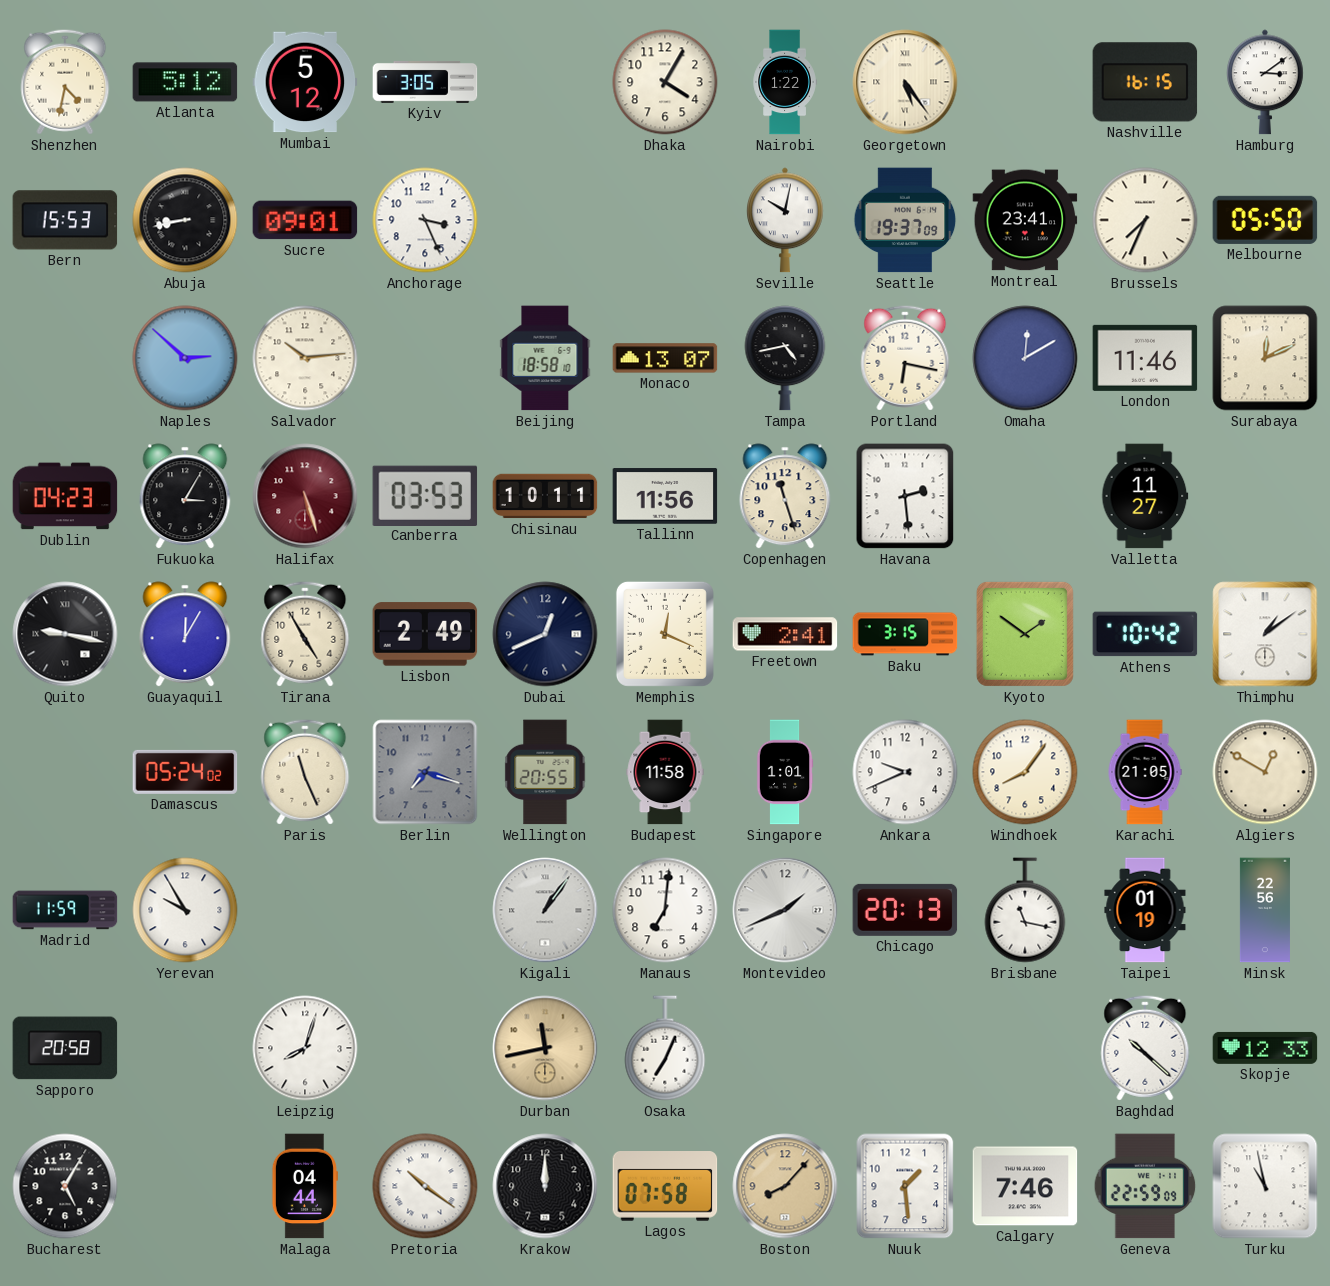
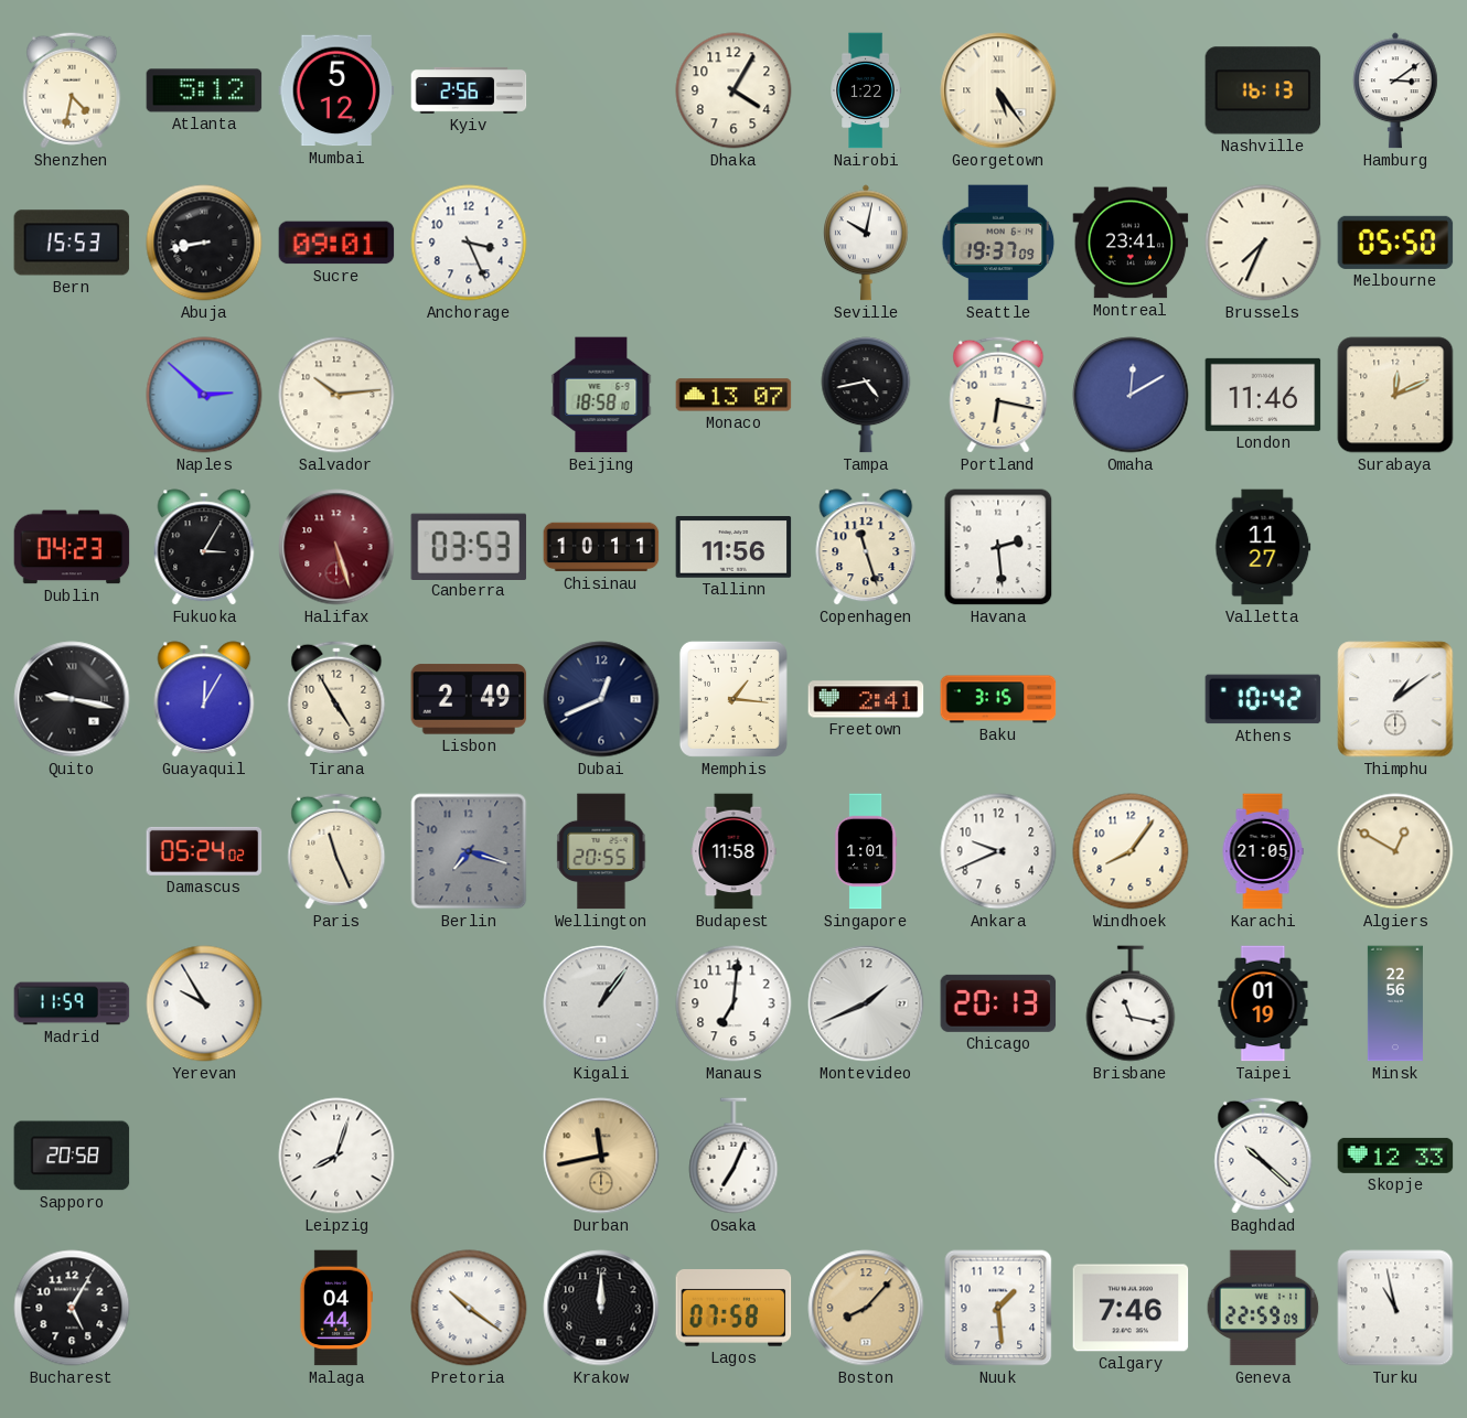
Kyiv: 3:05 -> 2:56 (469, 90)
Nashville: 16:15 -> 16:13 (1263, 90)
Memphis: 12:19 -> 1:16 (733, 699)
Kyoto: 1:51 -> none (1025, 634)
